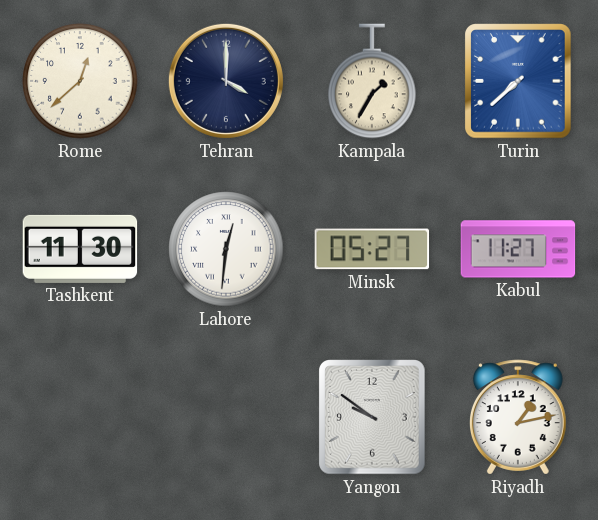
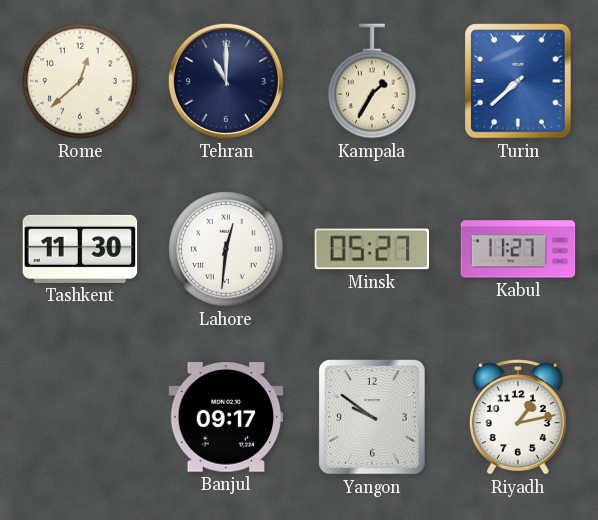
Tehran: 4:00 -> 11:00 (226, 81)
Banjul: none -> 09:17 (226, 417)
